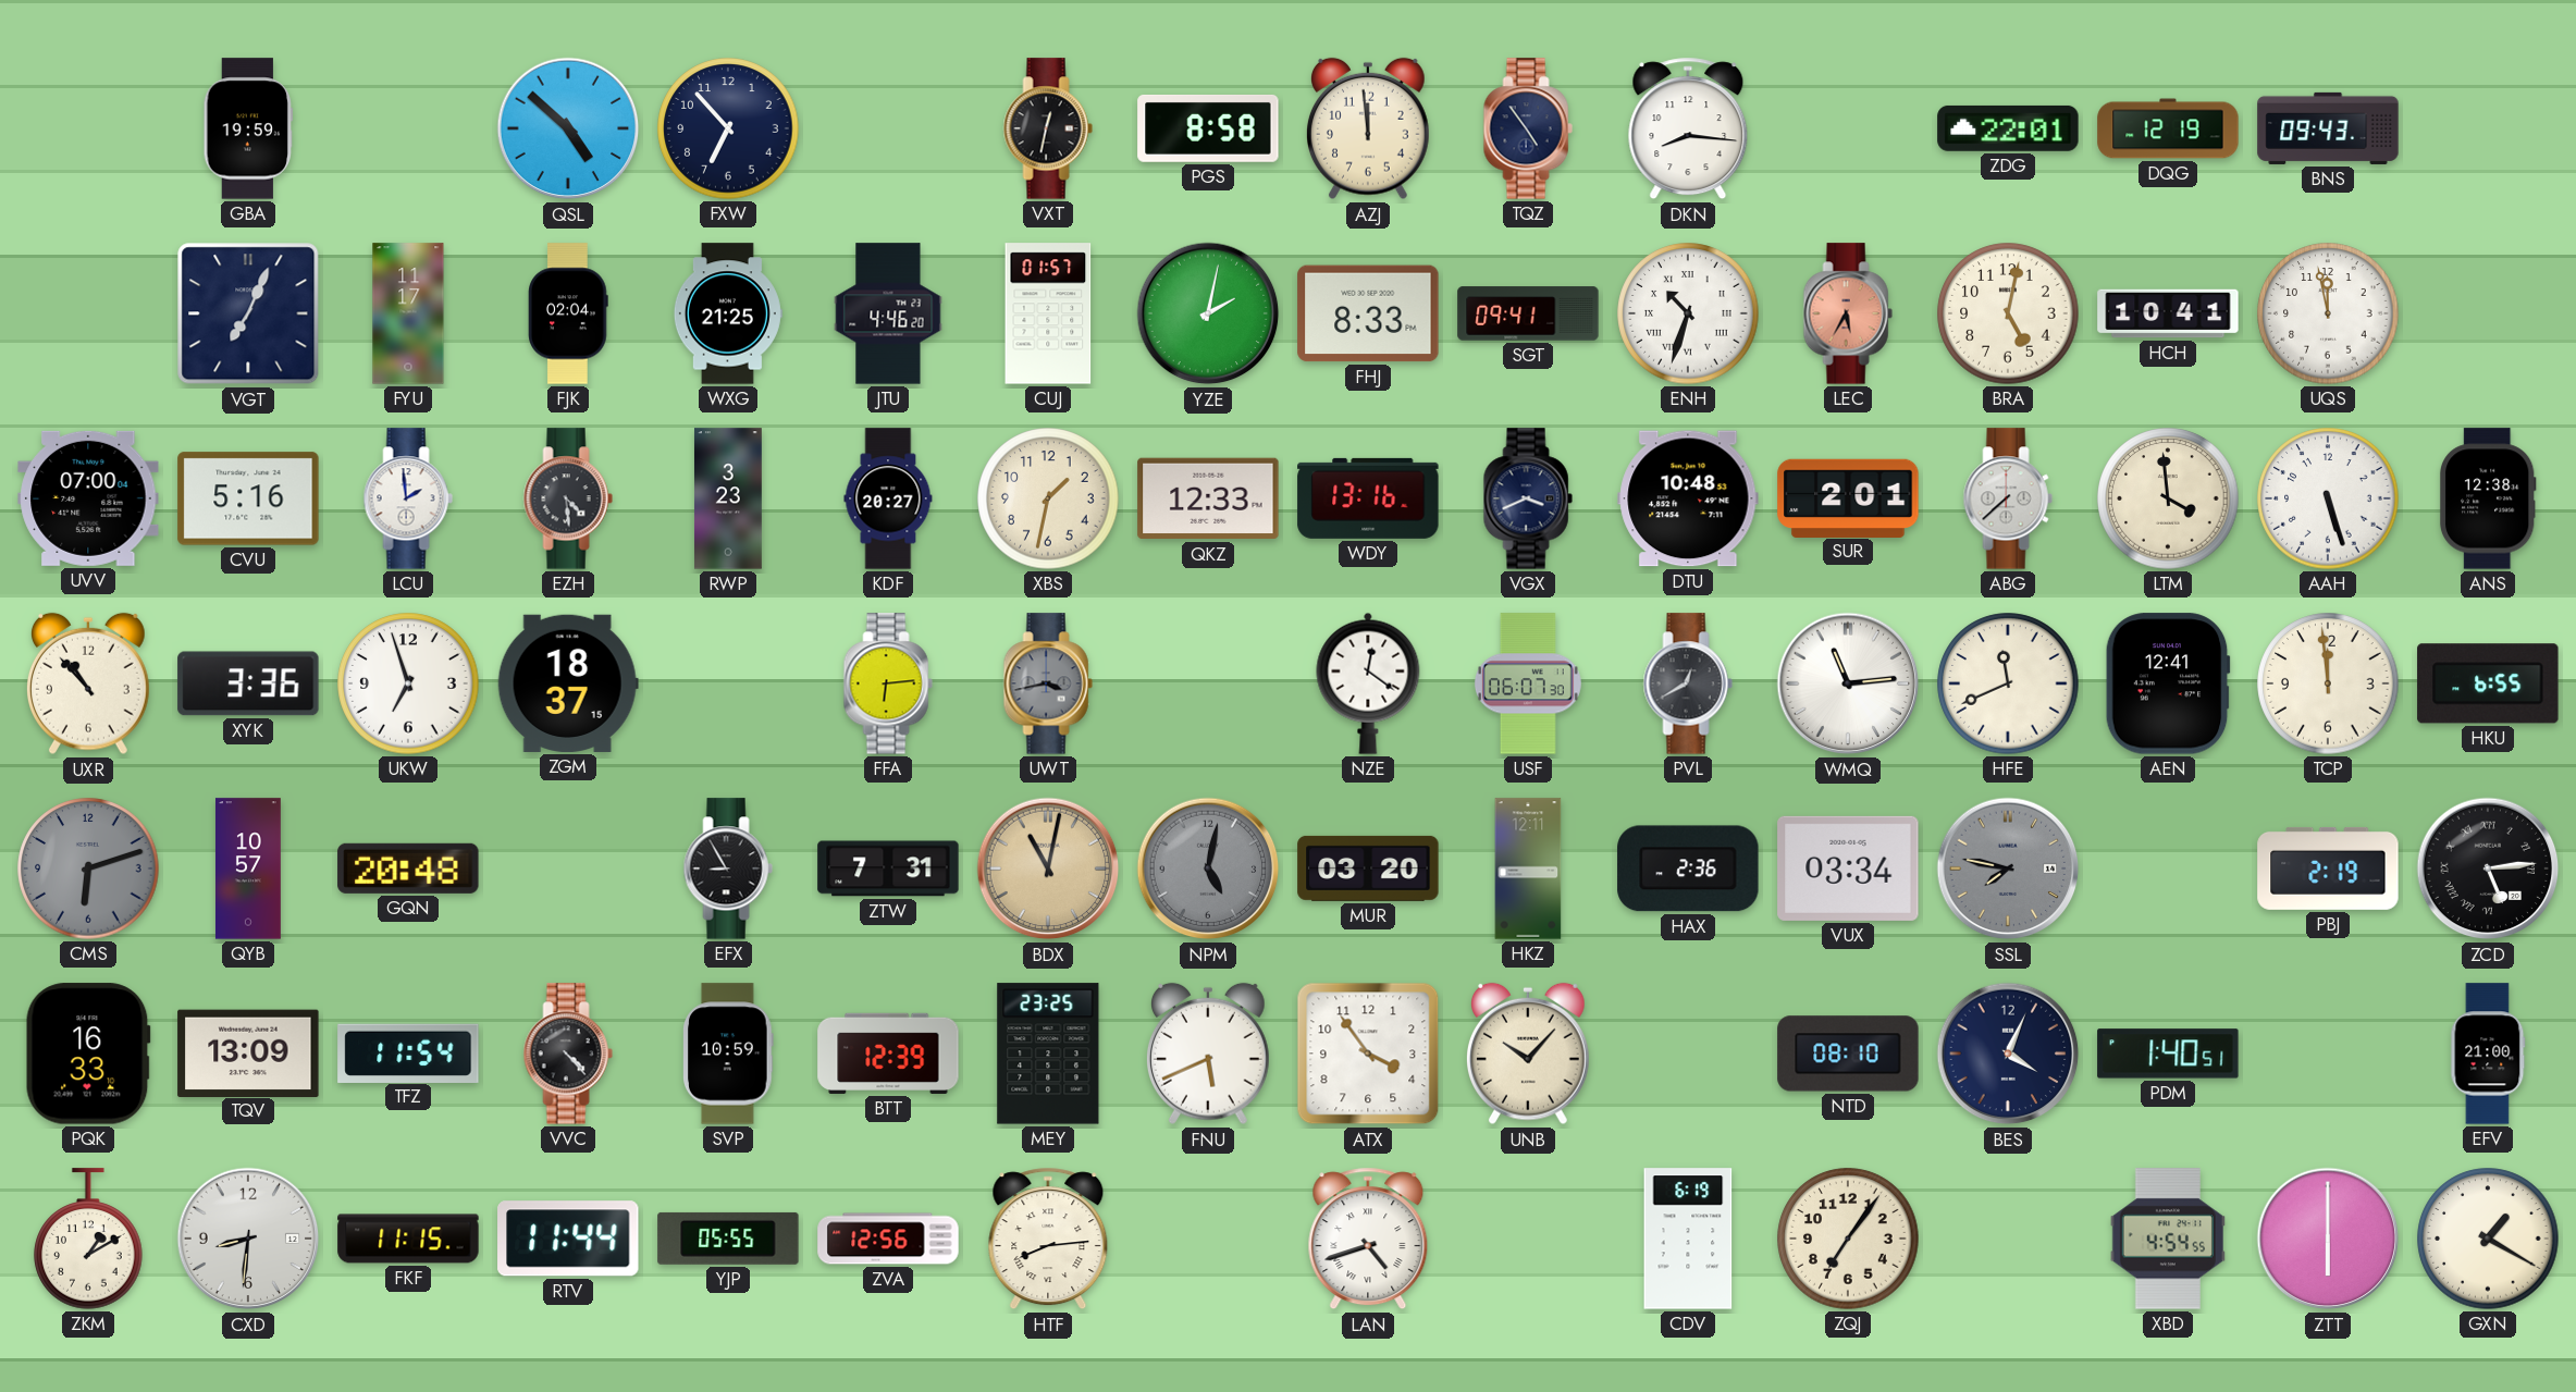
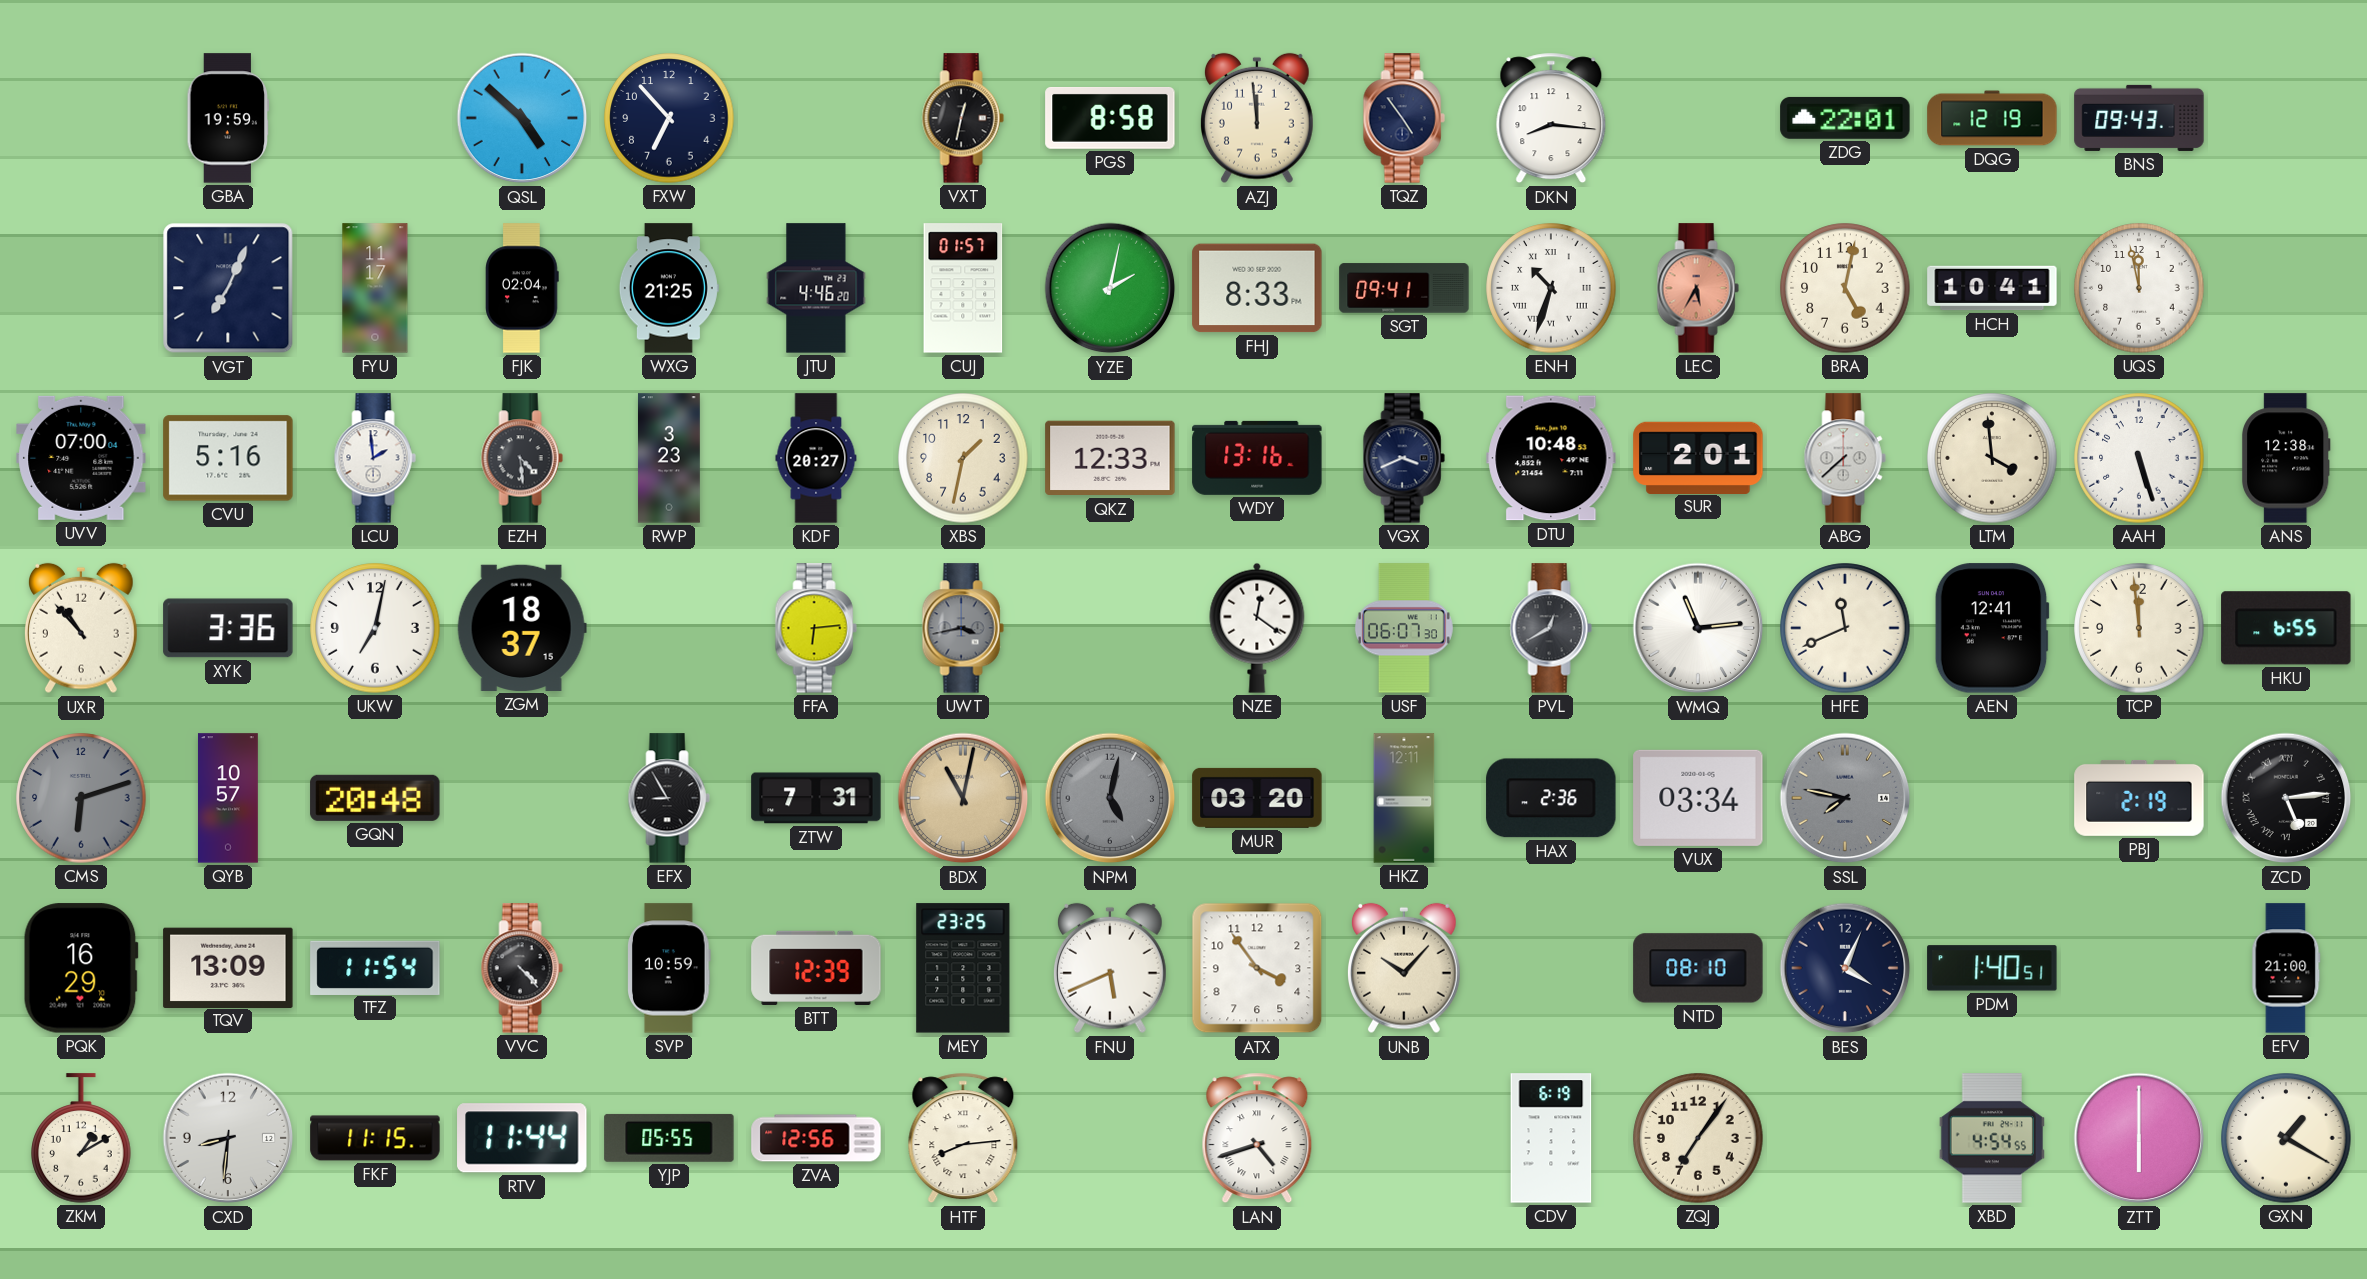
UKW: 6:57 -> 7:02 (375, 628)
PQK: 16:33 -> 16:29 (81, 968)
